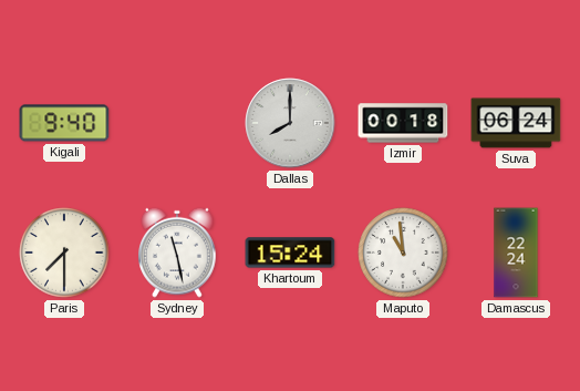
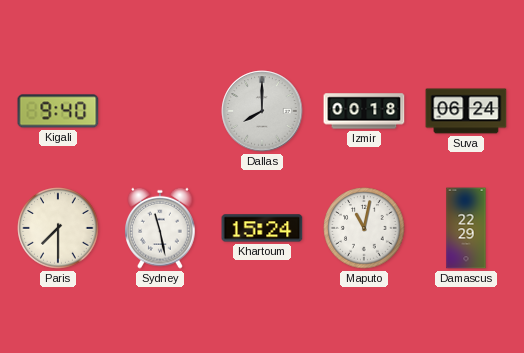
Maputo: 10:59 -> 11:02 (364, 228)
Damascus: 22:24 -> 22:29 (466, 228)
